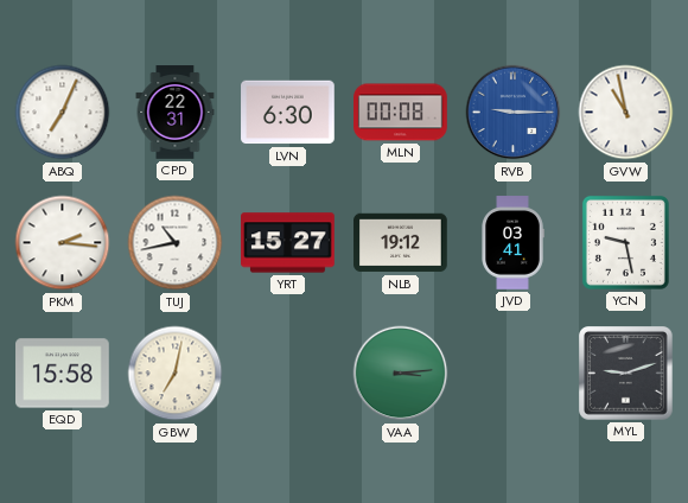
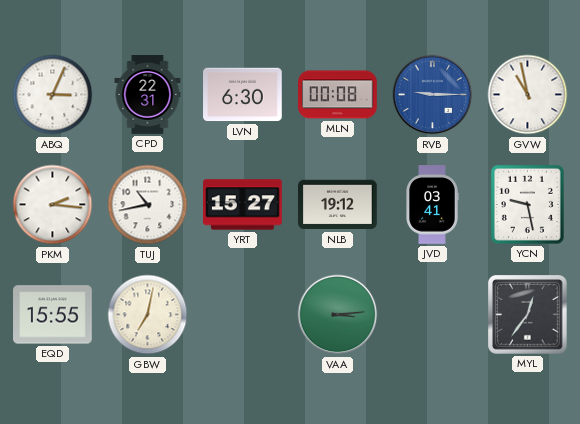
ABQ: 7:04 -> 3:04 (53, 95)
EQD: 15:58 -> 15:55 (53, 315)
MYL: 9:12 -> 12:36 (528, 315)
